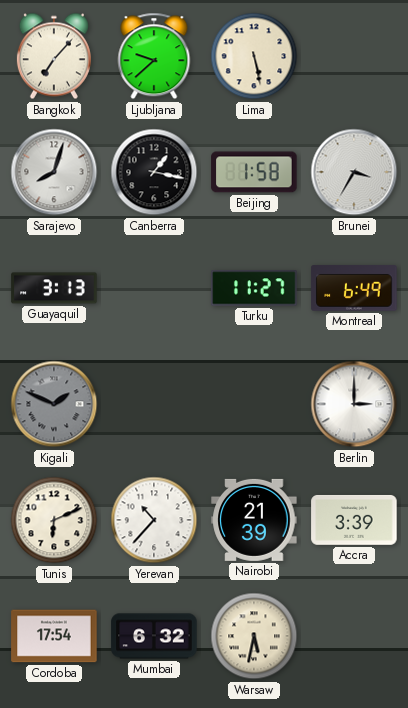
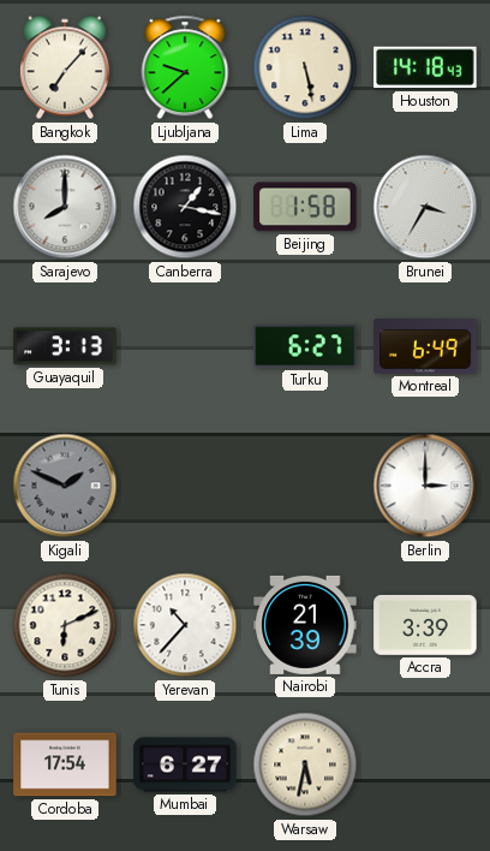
Houston: none -> 14:18 (425, 67)
Sarajevo: 8:03 -> 8:00 (65, 207)
Turku: 11:27 -> 6:27 (305, 346)
Mumbai: 6:32 -> 6:27 (185, 764)
